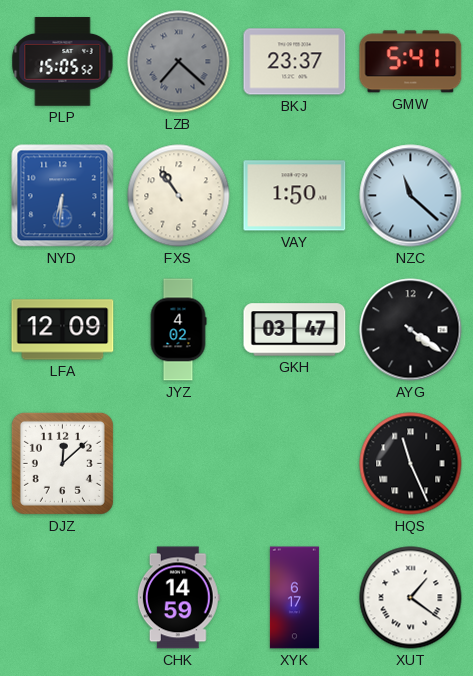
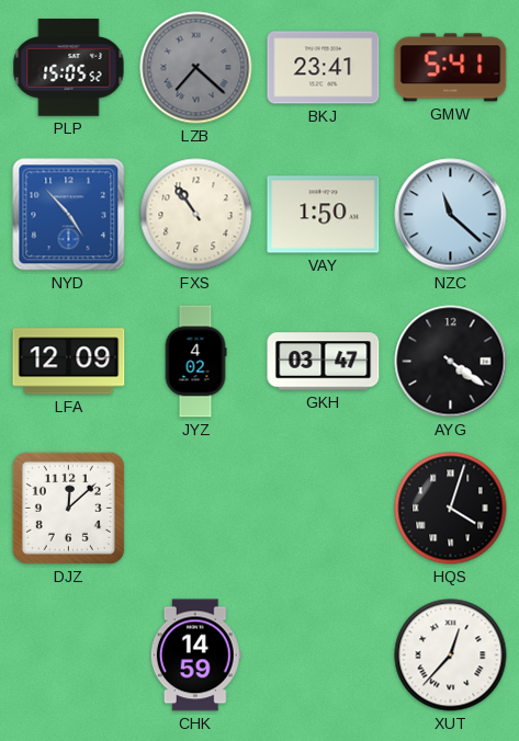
BKJ: 23:37 -> 23:41 (324, 68)
NYD: 6:31 -> 4:53 (69, 215)
HQS: 11:26 -> 4:03 (451, 509)
XYK: 6:17 -> none (294, 598)
XUT: 1:21 -> 12:37 (451, 656)
